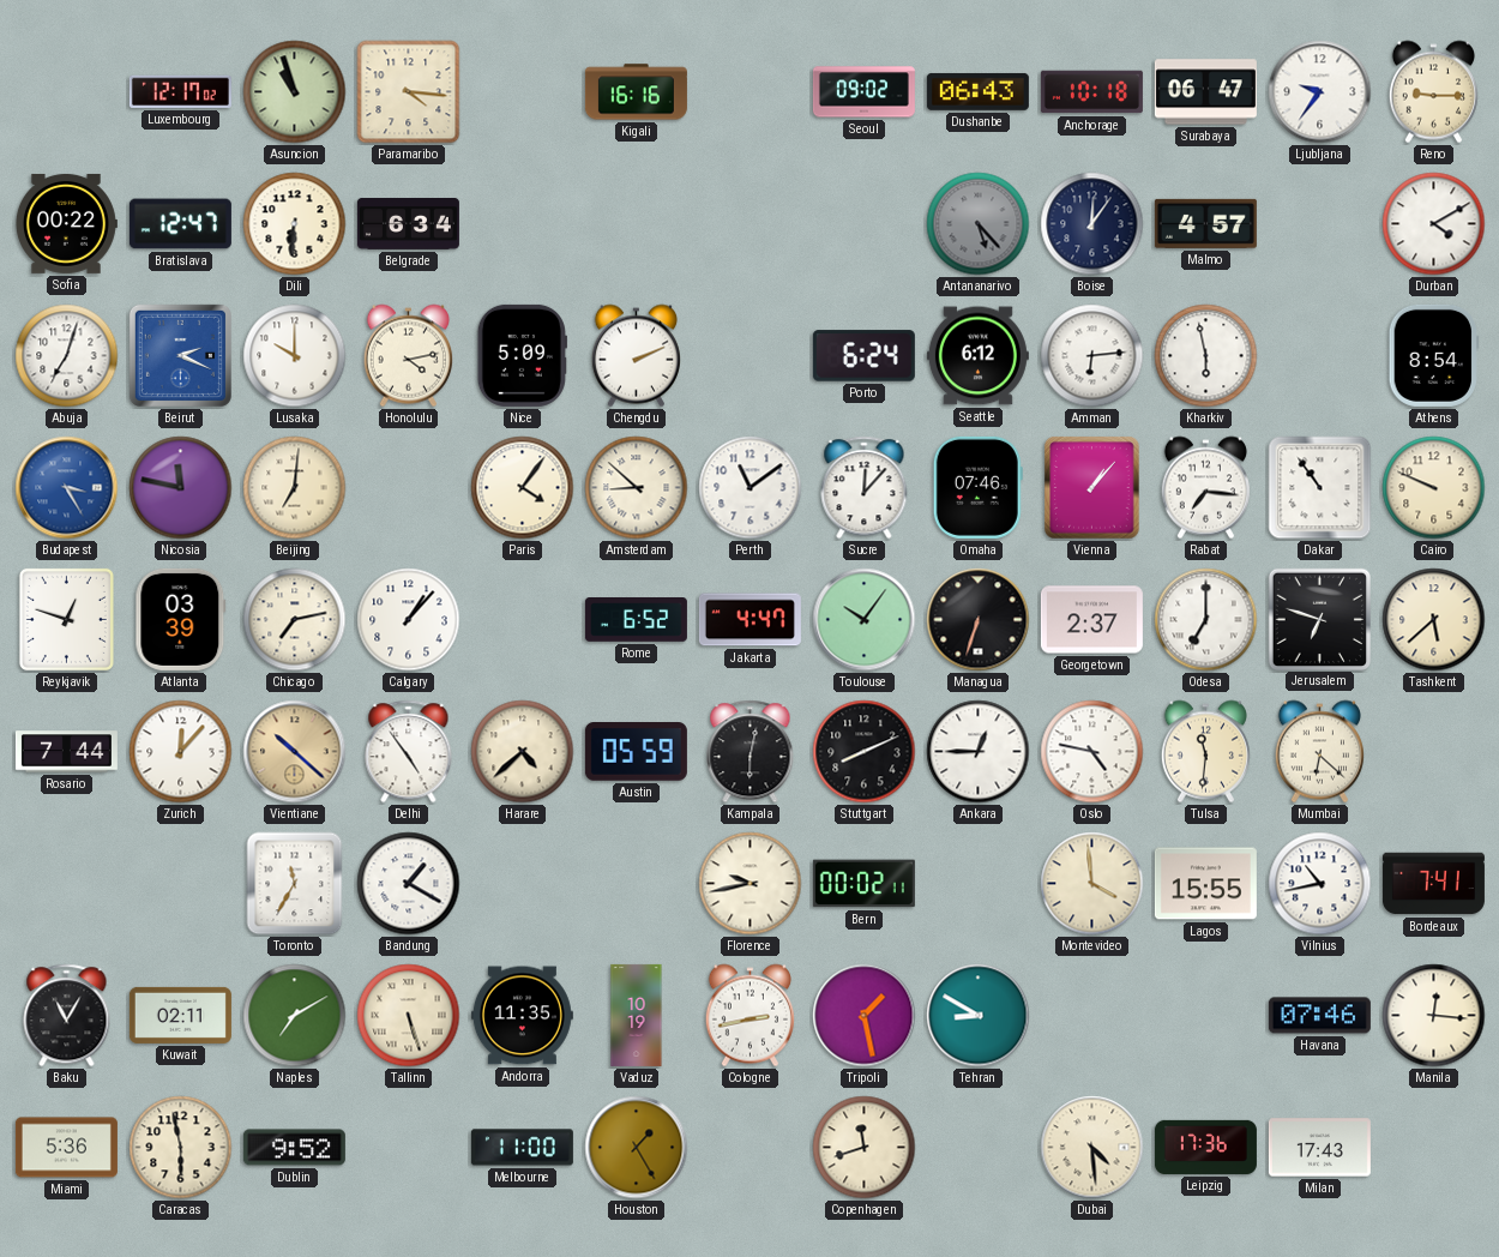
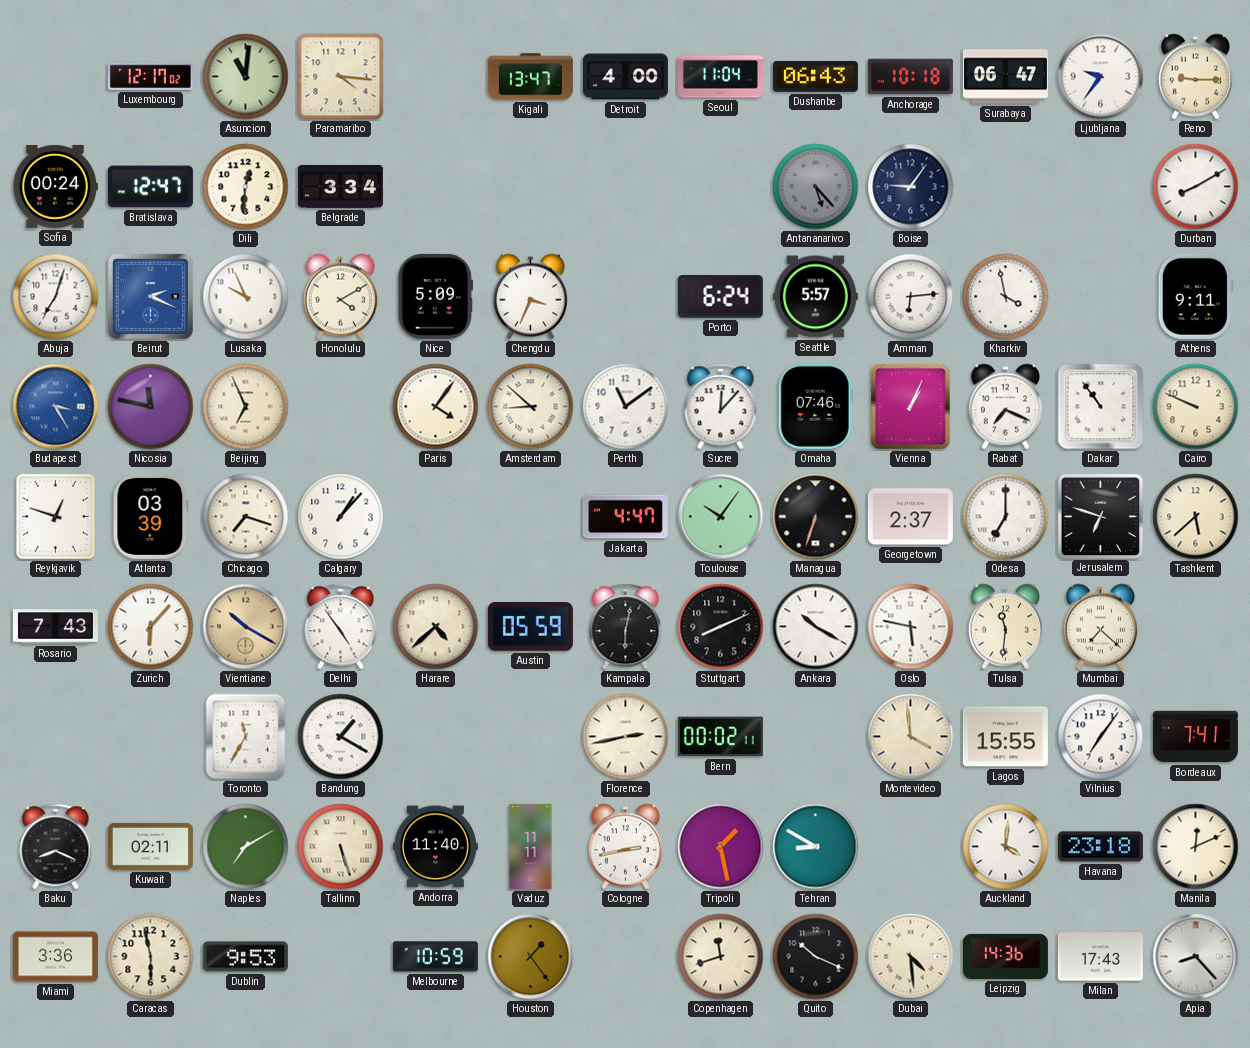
Asuncion: 10:57 -> 11:01 (246, 77)
Kigali: 16:16 -> 13:47 (530, 77)
Detroit: none -> 4:00 (625, 77)
Seoul: 09:02 -> 11:04 (720, 77)
Sofia: 00:22 -> 00:24 (55, 186)
Dili: 6:31 -> 12:31 (246, 187)
Belgrade: 6:34 -> 3:34 (340, 187)
Boise: 12:06 -> 9:06 (911, 187)
Malmo: 4:57 -> none (1205, 223)
Durban: 4:10 -> 8:10 (1196, 187)
Lusaka: 10:00 -> 9:56 (246, 297)
Honolulu: 4:13 -> 4:10 (340, 297)
Chengdu: 2:11 -> 3:34 (530, 297)
Seattle: 6:12 -> 5:57 (815, 297)
Kharkiv: 5:58 -> 3:58 (1006, 297)
Athens: 8:54 -> 9:11 (1195, 296)
Beijing: 7:01 -> 6:56 (246, 407)
Vienna: 1:07 -> 1:04 (911, 407)
Rabat: 7:16 -> 7:19 (1005, 407)
Chicago: 7:13 -> 7:18 (246, 517)
Rome: 6:52 -> none (636, 620)
Rosario: 7:44 -> 7:43 (55, 627)
Zurich: 12:07 -> 6:07 (151, 627)
Vientiane: 10:22 -> 10:20 (246, 627)
Ankara: 12:45 -> 10:20 (816, 627)
Oslo: 4:47 -> 5:47 (911, 627)
Mumbai: 6:22 -> 7:22 (1100, 627)
Florence: 9:43 -> 2:43 (626, 737)
Vilnius: 10:43 -> 7:06 (1101, 737)
Baku: 11:05 -> 8:19 (56, 847)
Andorra: 11:35 -> 11:40 (435, 847)
Vaduz: 10:19 -> 11:11 (531, 846)
Auckland: none -> 4:01 (1006, 847)
Havana: 07:46 -> 23:18 (1100, 847)
Manila: 12:16 -> 12:11 (1196, 847)
Miami: 5:36 -> 3:36 (55, 957)
Dublin: 9:52 -> 9:53 (245, 957)
Melbourne: 11:00 -> 10:59 (435, 957)
Houston: 1:25 -> 1:24 (531, 957)
Quito: none -> 10:19 (816, 957)
Leipzig: 17:36 -> 14:36 (1005, 956)
Apia: none -> 8:23 (1196, 957)
